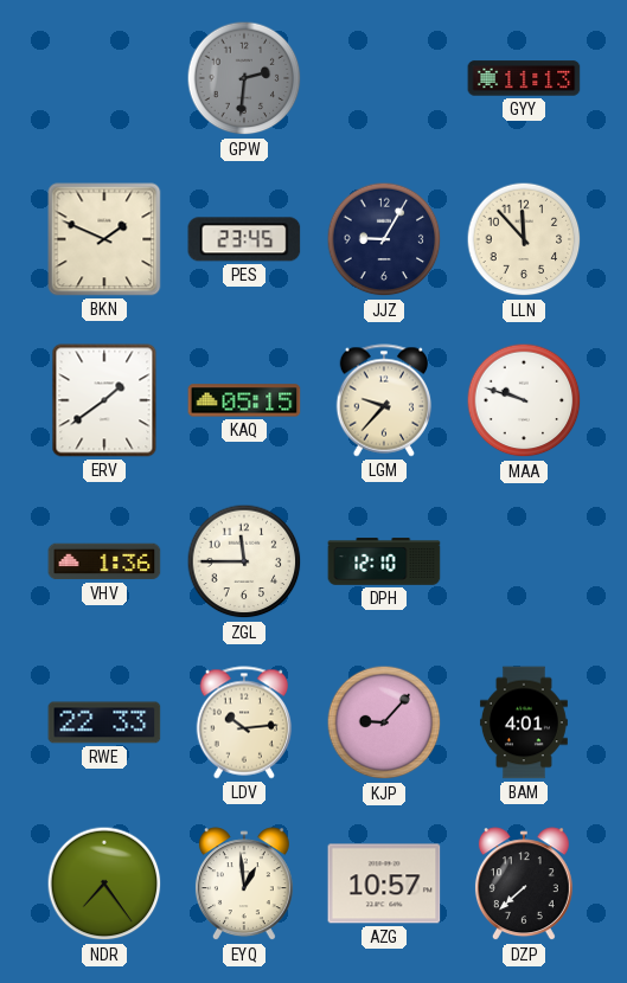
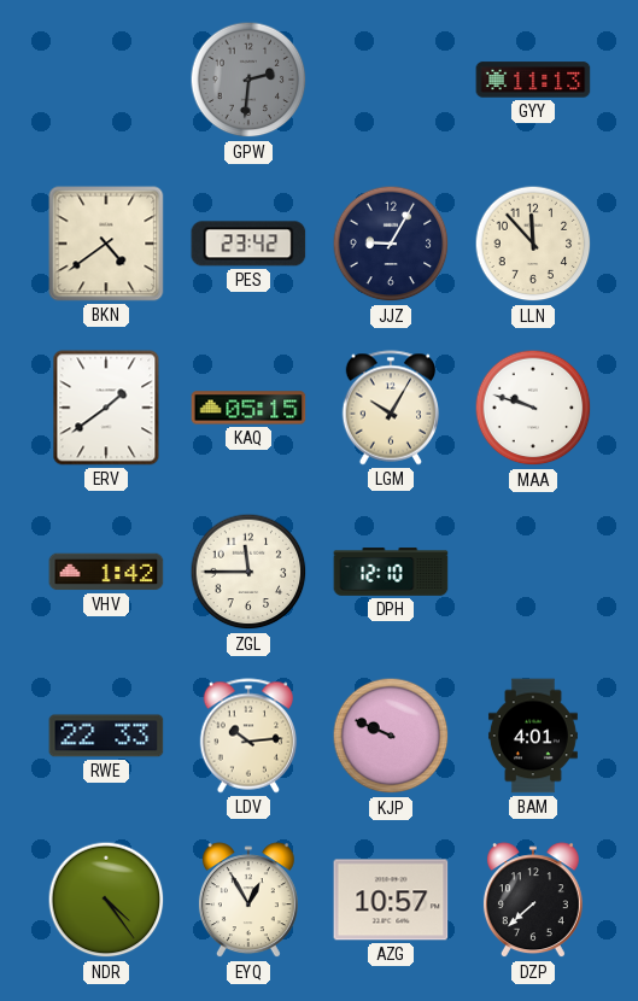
BKN: 1:49 -> 4:39 (106, 244)
PES: 23:45 -> 23:42 (248, 244)
LGM: 9:37 -> 10:05 (391, 408)
VHV: 1:36 -> 1:42 (106, 572)
KJP: 9:07 -> 9:49 (391, 736)
NDR: 7:24 -> 4:24 (106, 900)
EYQ: 12:59 -> 12:55 (248, 901)
